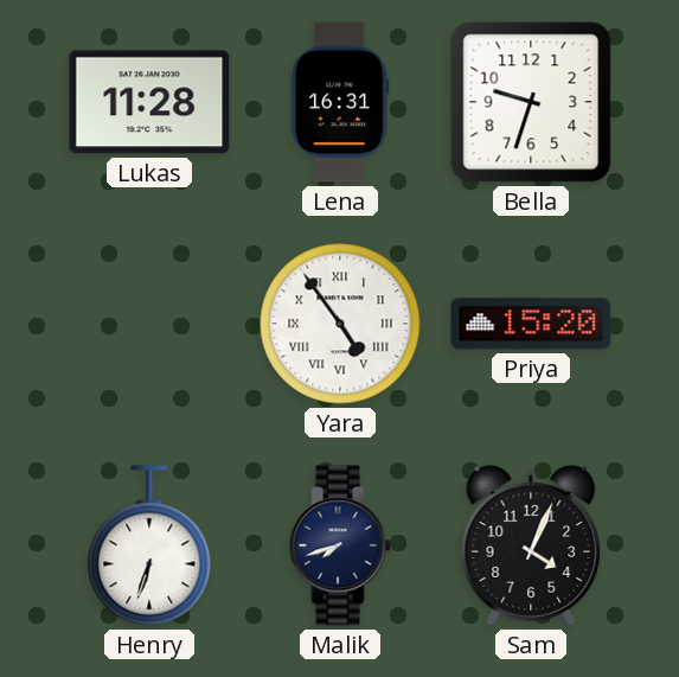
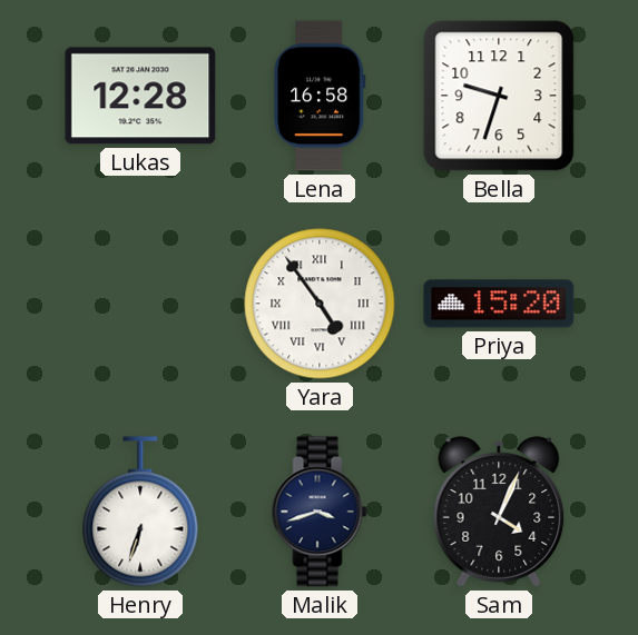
Lukas: 11:28 -> 12:28 (140, 96)
Lena: 16:31 -> 16:58 (320, 96)
Malik: 7:42 -> 3:42 (320, 512)
